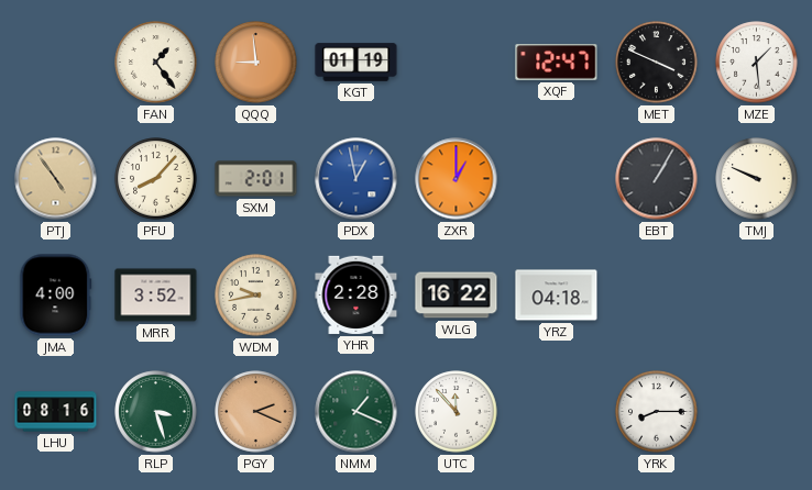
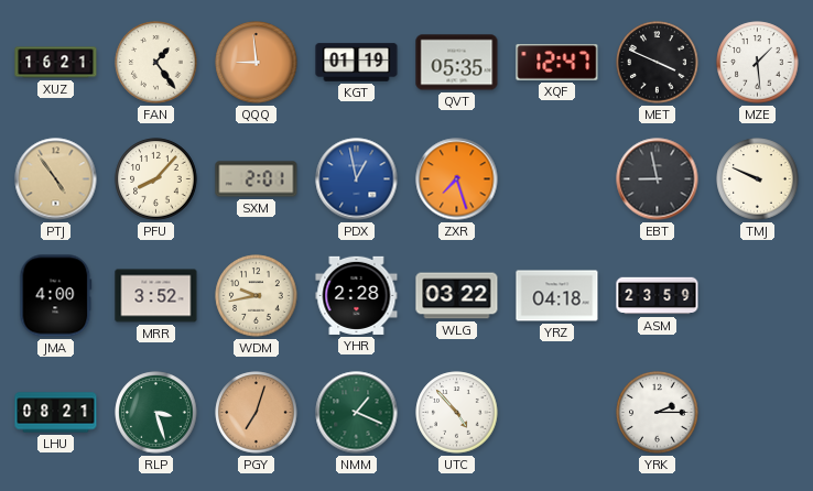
XUZ: none -> 16:21 (56, 63)
QVT: none -> 05:35 (457, 63)
ZXR: 1:00 -> 7:27 (457, 179)
EBT: 1:05 -> 8:58 (658, 179)
WLG: 16:22 -> 03:22 (457, 296)
ASM: none -> 23:59 (658, 296)
LHU: 08:16 -> 08:21 (56, 413)
PGY: 2:19 -> 7:03 (257, 413)
UTC: 11:53 -> 4:53 (457, 413)
YRK: 8:15 -> 2:15 (658, 413)
